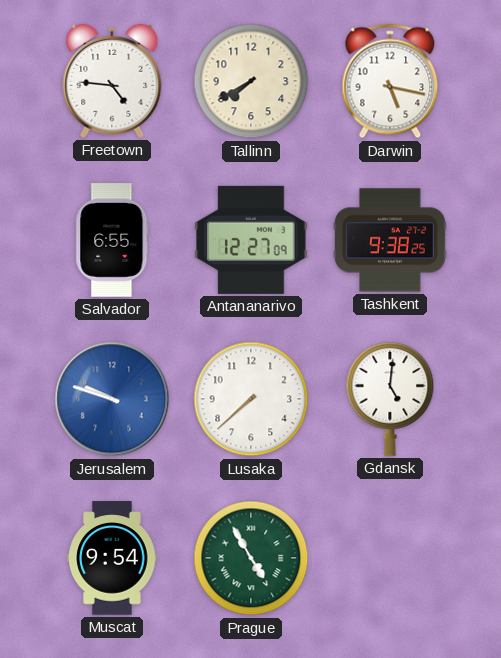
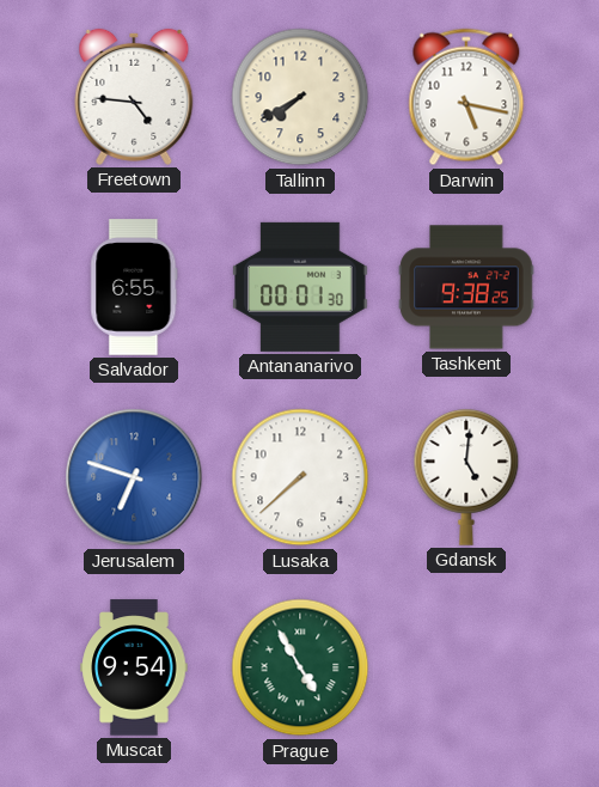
Antananarivo: 12:27 -> 00:01 (300, 287)
Jerusalem: 9:48 -> 6:48 (134, 477)
